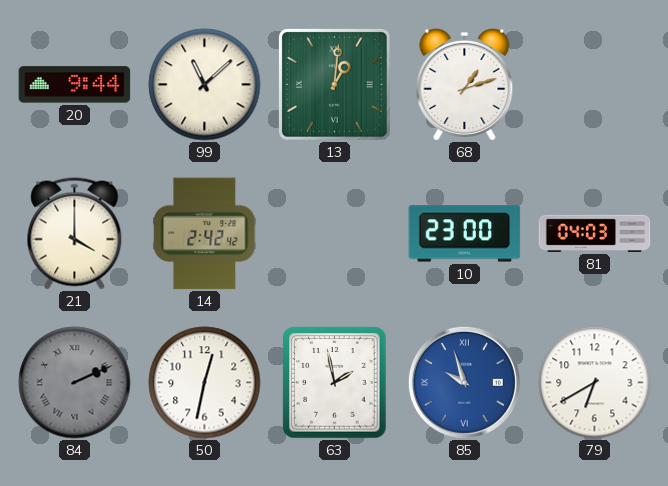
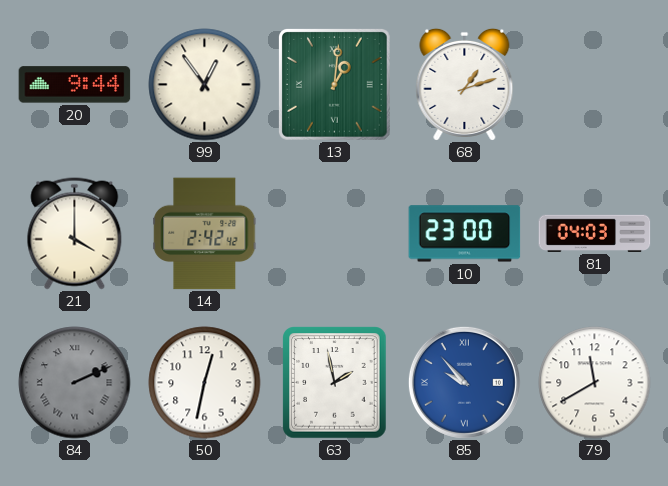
99: 11:08 -> 12:54 (205, 85)
85: 9:57 -> 9:53 (464, 382)
79: 6:40 -> 11:40 (595, 383)
